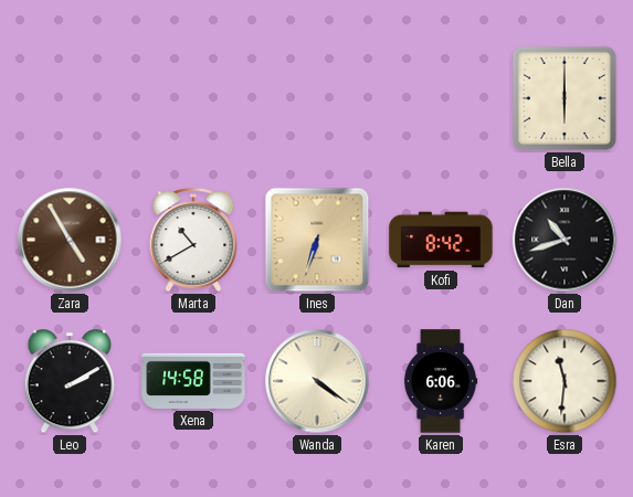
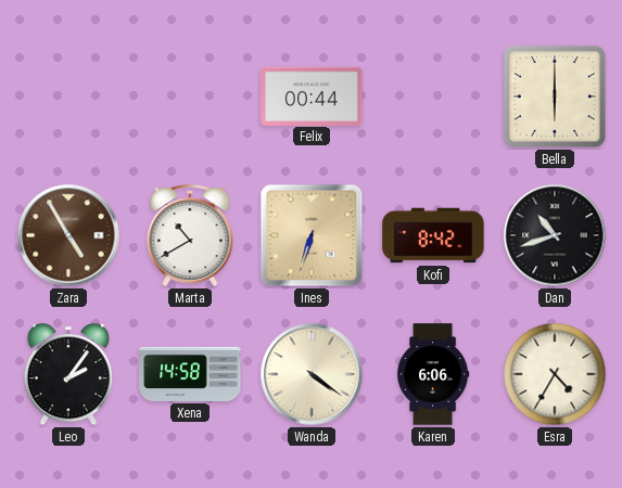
Felix: none -> 00:44 (312, 95)
Leo: 2:10 -> 2:06 (68, 375)
Esra: 11:31 -> 4:35 (555, 374)
